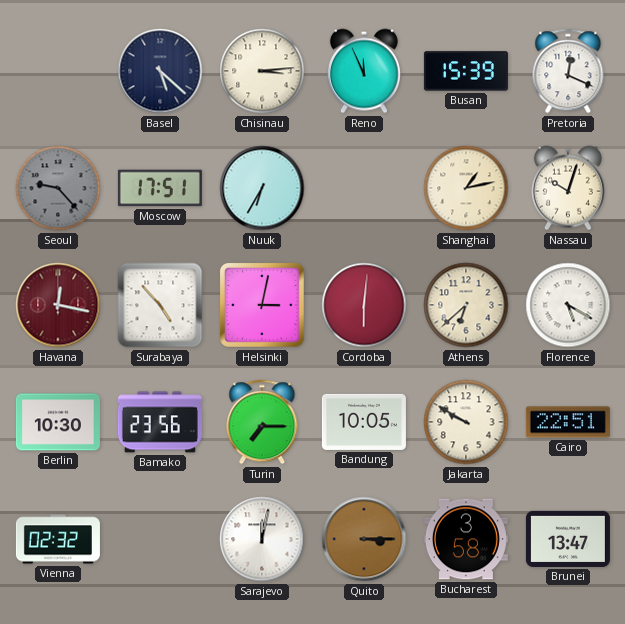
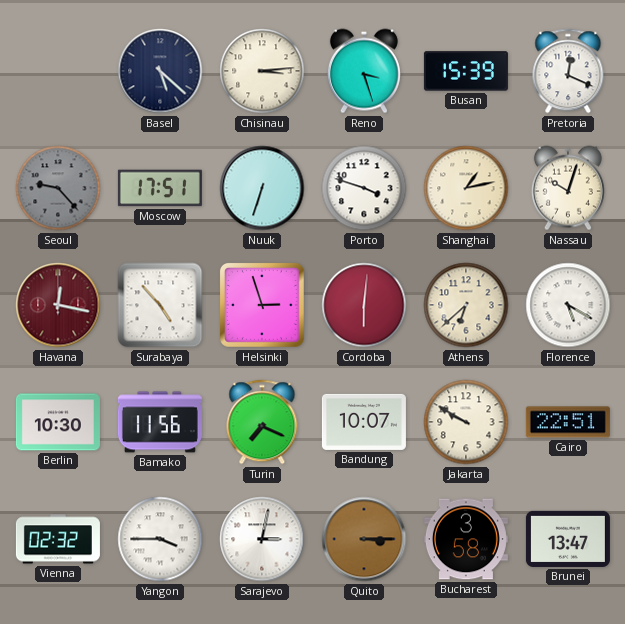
Reno: 11:56 -> 3:27 (364, 71)
Nuuk: 6:35 -> 6:33 (262, 188)
Porto: none -> 3:48 (364, 188)
Helsinki: 3:02 -> 2:57 (262, 305)
Bamako: 23:56 -> 11:56 (160, 422)
Turin: 7:15 -> 7:19 (262, 422)
Bandung: 10:05 -> 10:07 (364, 422)
Yangon: none -> 3:45 (160, 539)
Sarajevo: 12:02 -> 3:02 (262, 539)
